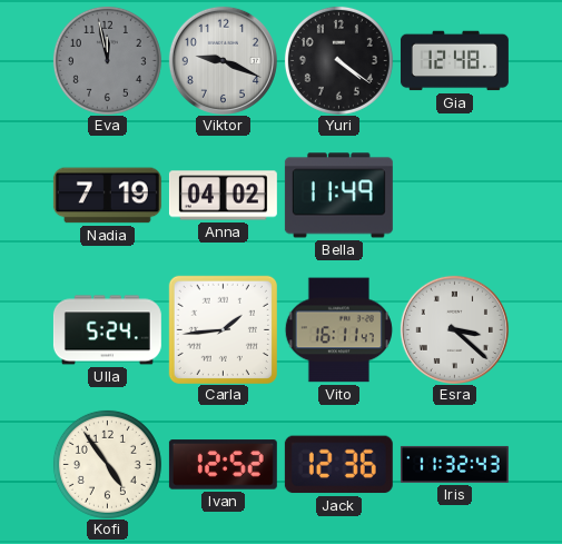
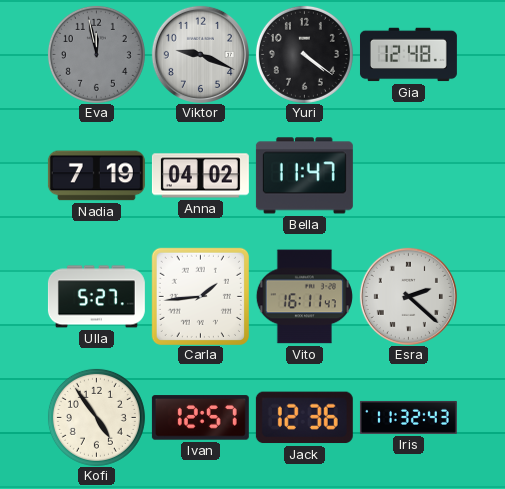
Bella: 11:49 -> 11:47 (304, 176)
Ulla: 5:24 -> 5:27 (96, 297)
Esra: 3:22 -> 2:22 (408, 296)
Ivan: 12:52 -> 12:57 (200, 418)
